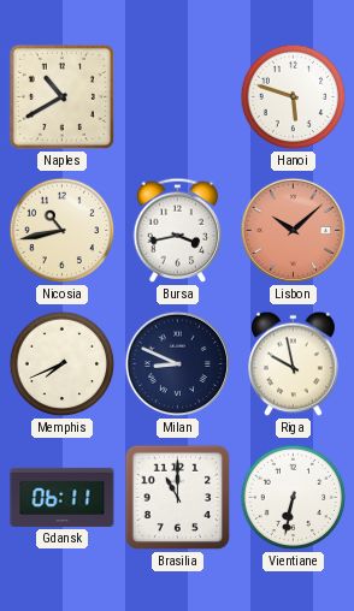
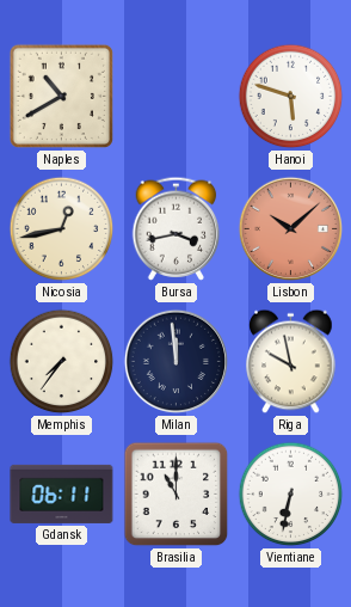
Nicosia: 10:43 -> 12:43 (62, 229)
Memphis: 7:41 -> 7:36 (62, 362)
Milan: 8:49 -> 11:59 (177, 362)
